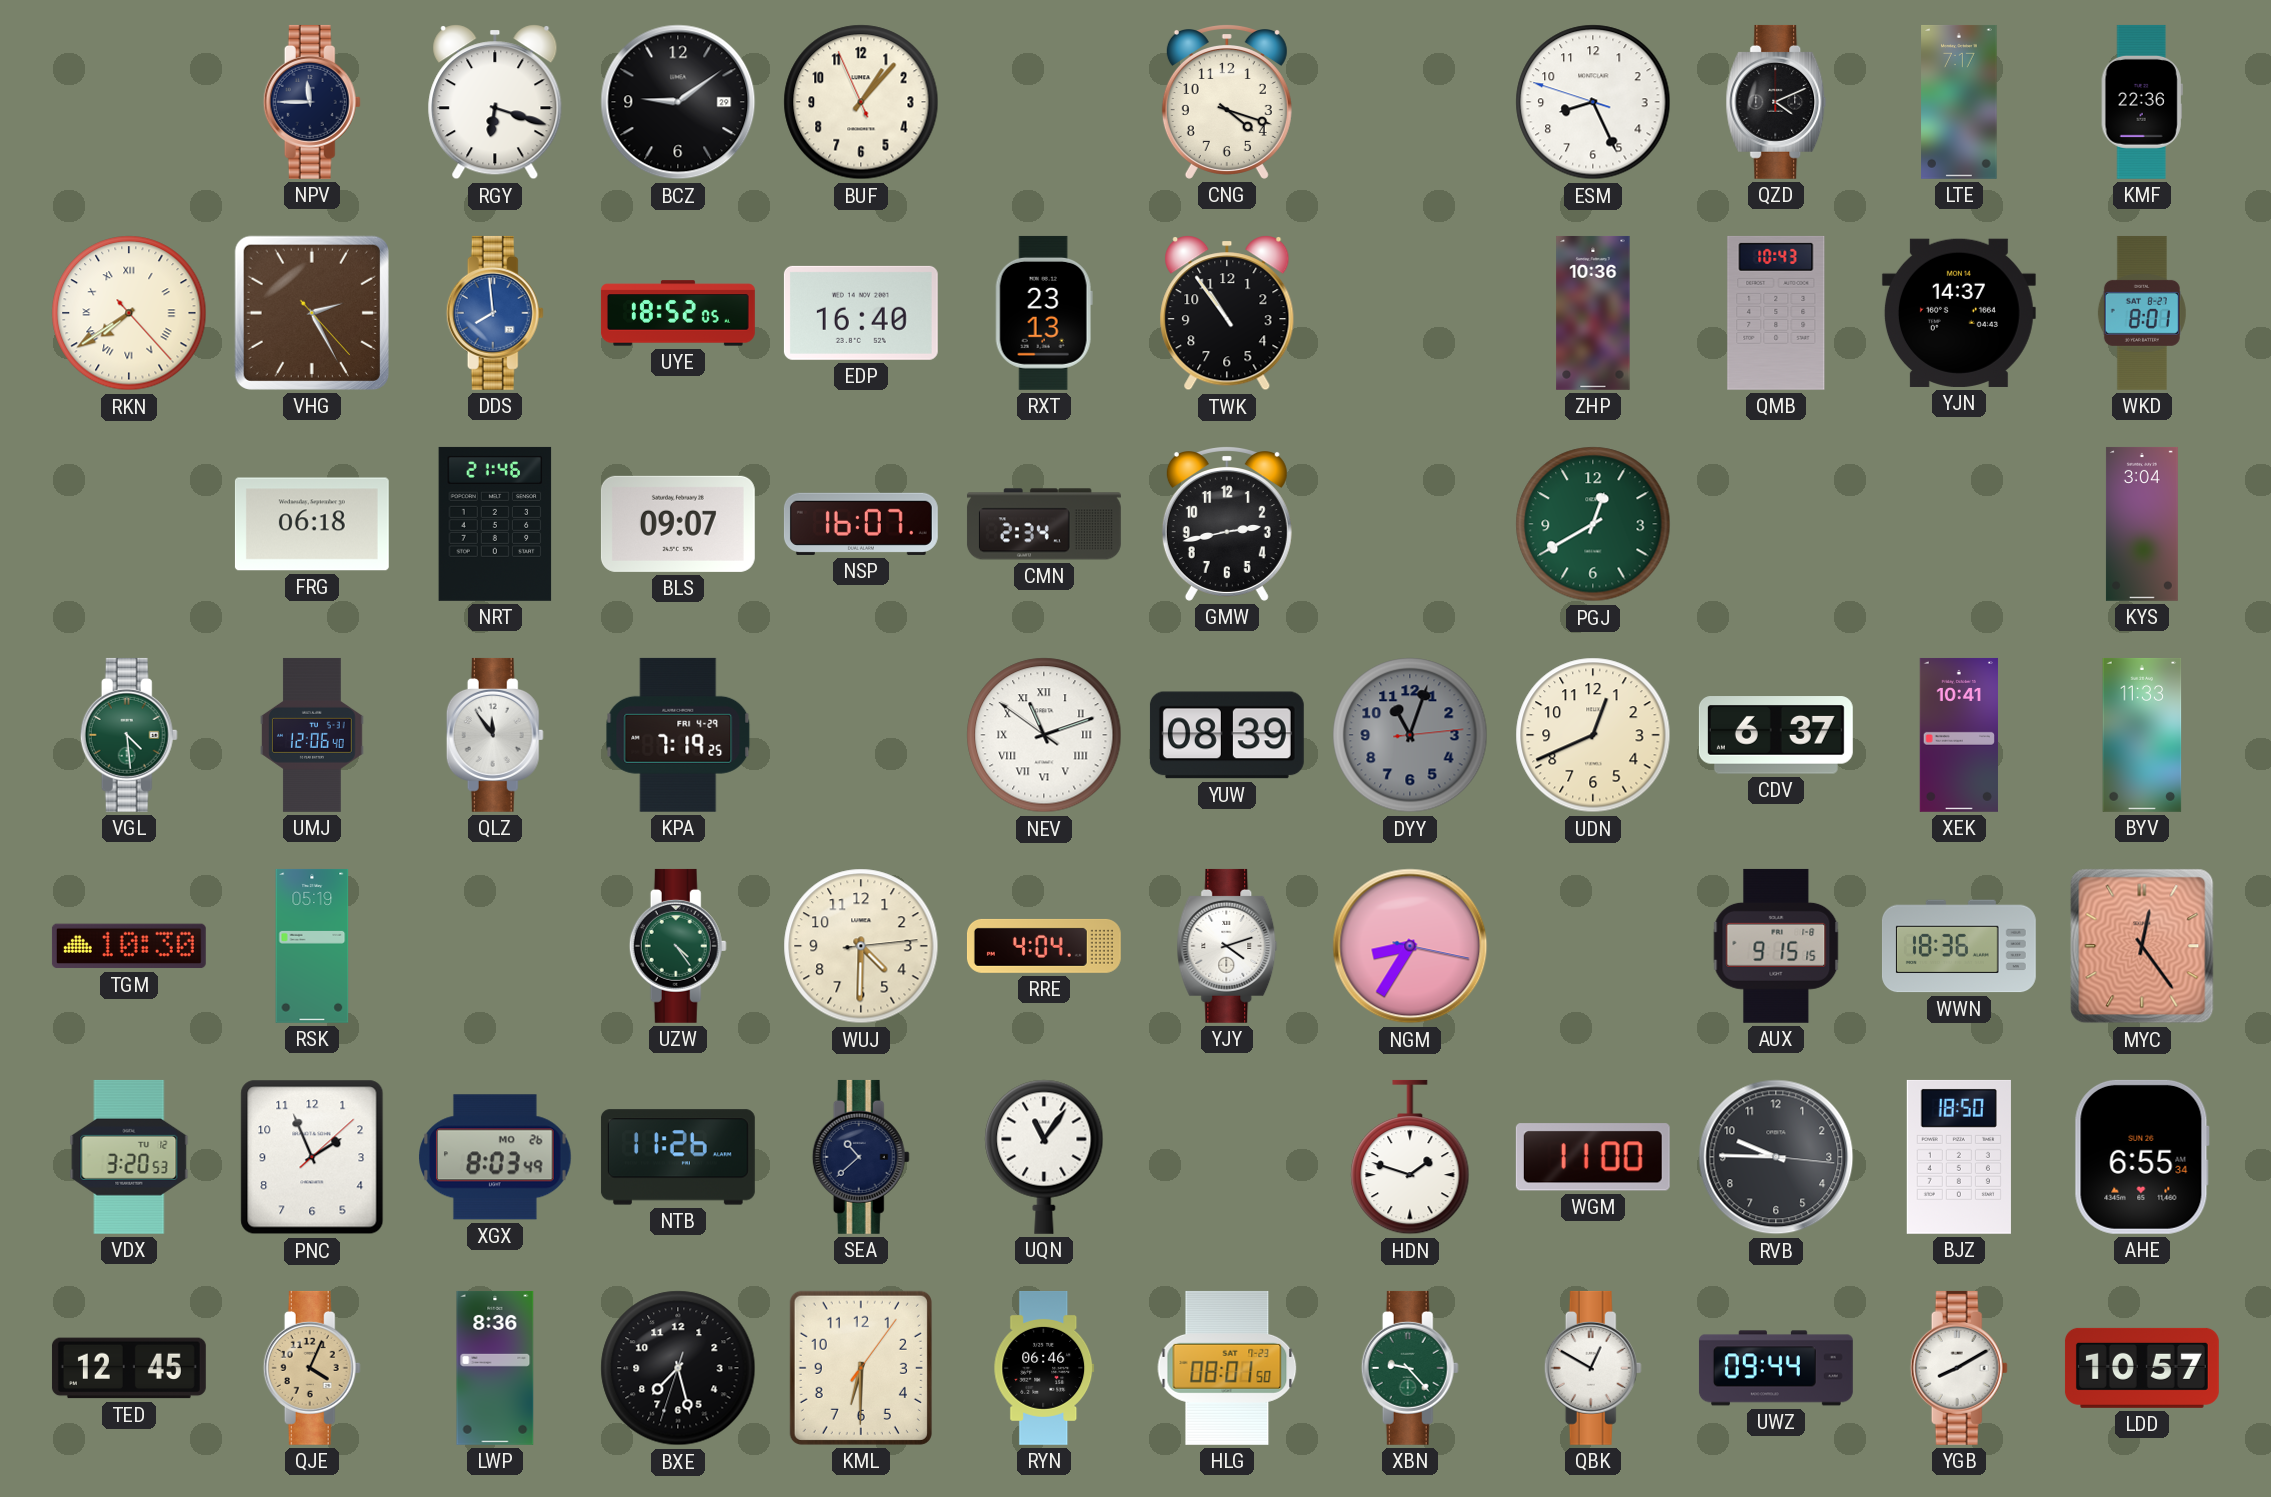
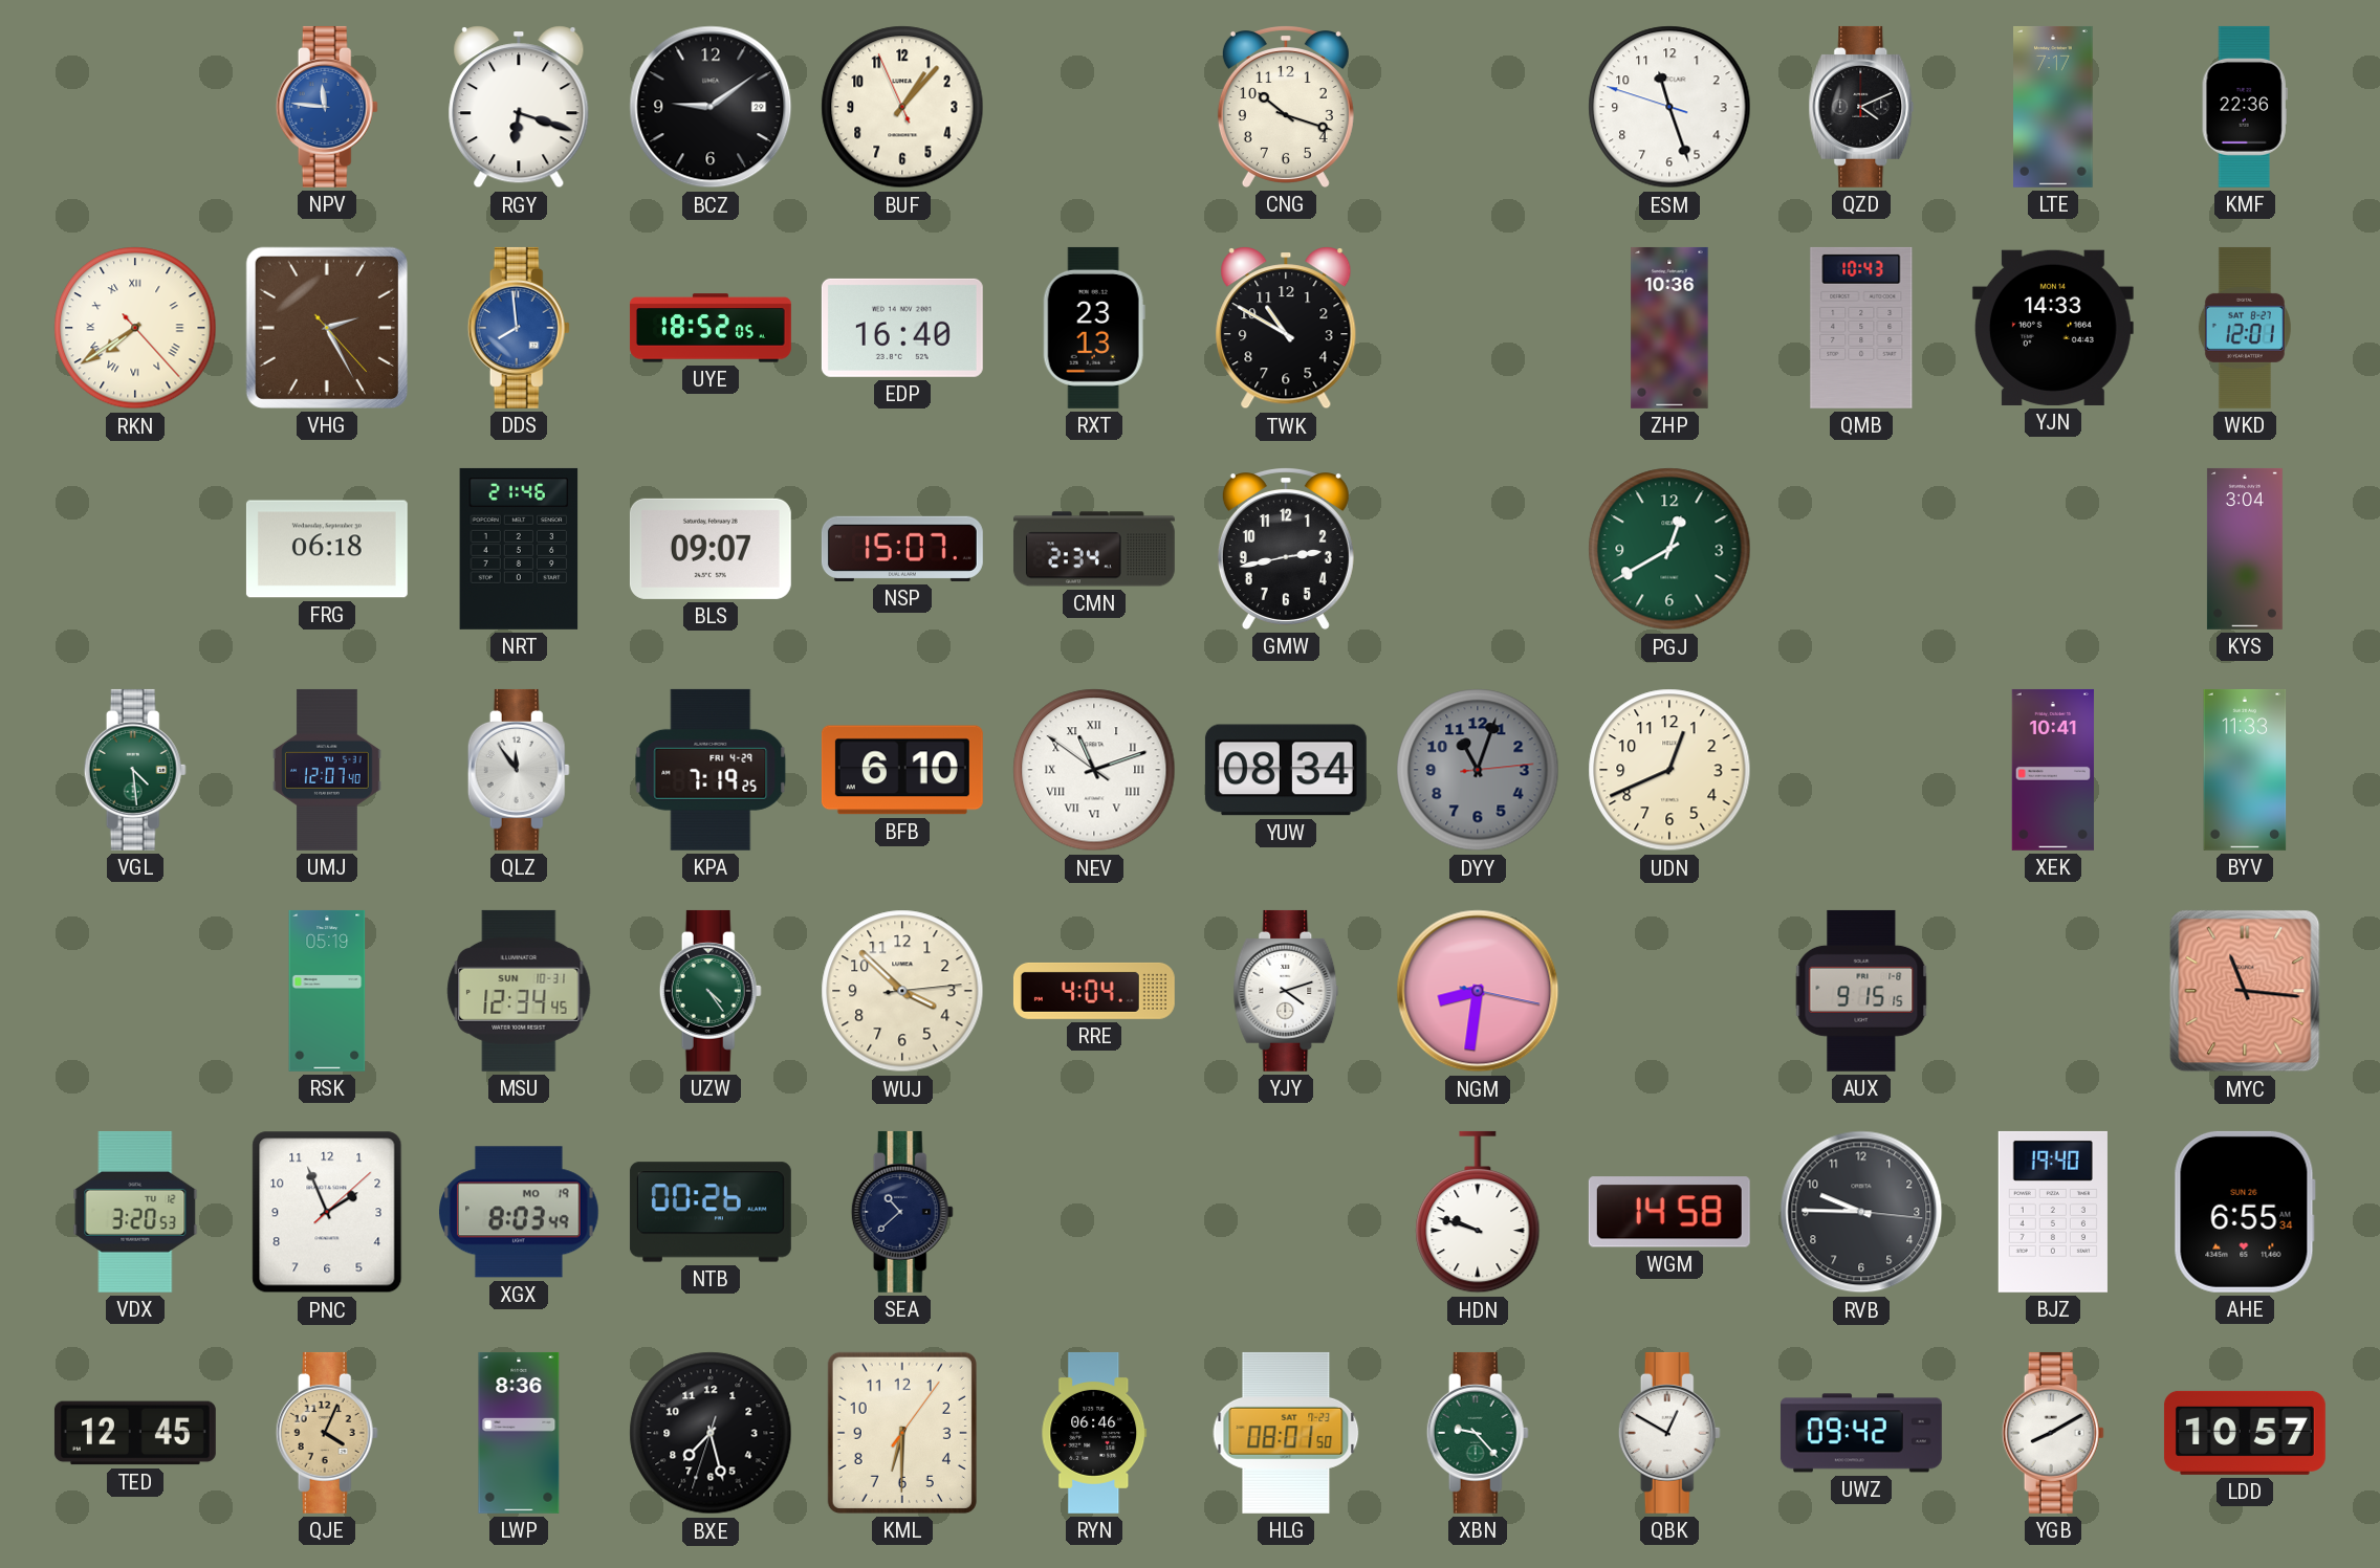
NPV: 11:45 -> 11:46 (327, 107)
NPV dial: navy -> blue (327, 107)
CNG: 4:18 -> 10:18 (1286, 107)
ESM: 8:25 -> 11:26 (1669, 107)
TWK: 10:54 -> 10:50 (1286, 328)
YJN: 14:37 -> 14:33 (2053, 328)
WKD: 8:01 -> 12:01 (2245, 328)
NSP: 16:07 -> 15:07 (902, 549)
UMJ: 12:06 -> 12:07 (328, 770)
BFB: none -> 6:10 (902, 770)
YUW: 08:39 -> 08:34 (1286, 770)
CDV: 6:37 -> none (1776, 735)
TGM: 10:30 -> none (129, 946)
MSU: none -> 12:34 (519, 991)
WUJ: 4:30 -> 3:52 (902, 991)
NGM: 8:35 -> 8:31 (1478, 991)
WWN: 18:36 -> none (1959, 946)
MYC: 12:24 -> 11:16 (2245, 991)
XGX date: MO 26 -> MO 19 (519, 1212)
NTB: 11:26 -> 00:26 (711, 1212)
UQN: 11:06 -> none (1044, 1157)
HDN: 1:48 -> 9:48 (1478, 1212)
WGM: 11:00 -> 14:58 (1669, 1212)
BJZ: 18:50 -> 19:40 (2053, 1212)
UWZ: 09:44 -> 09:42 (1861, 1433)
